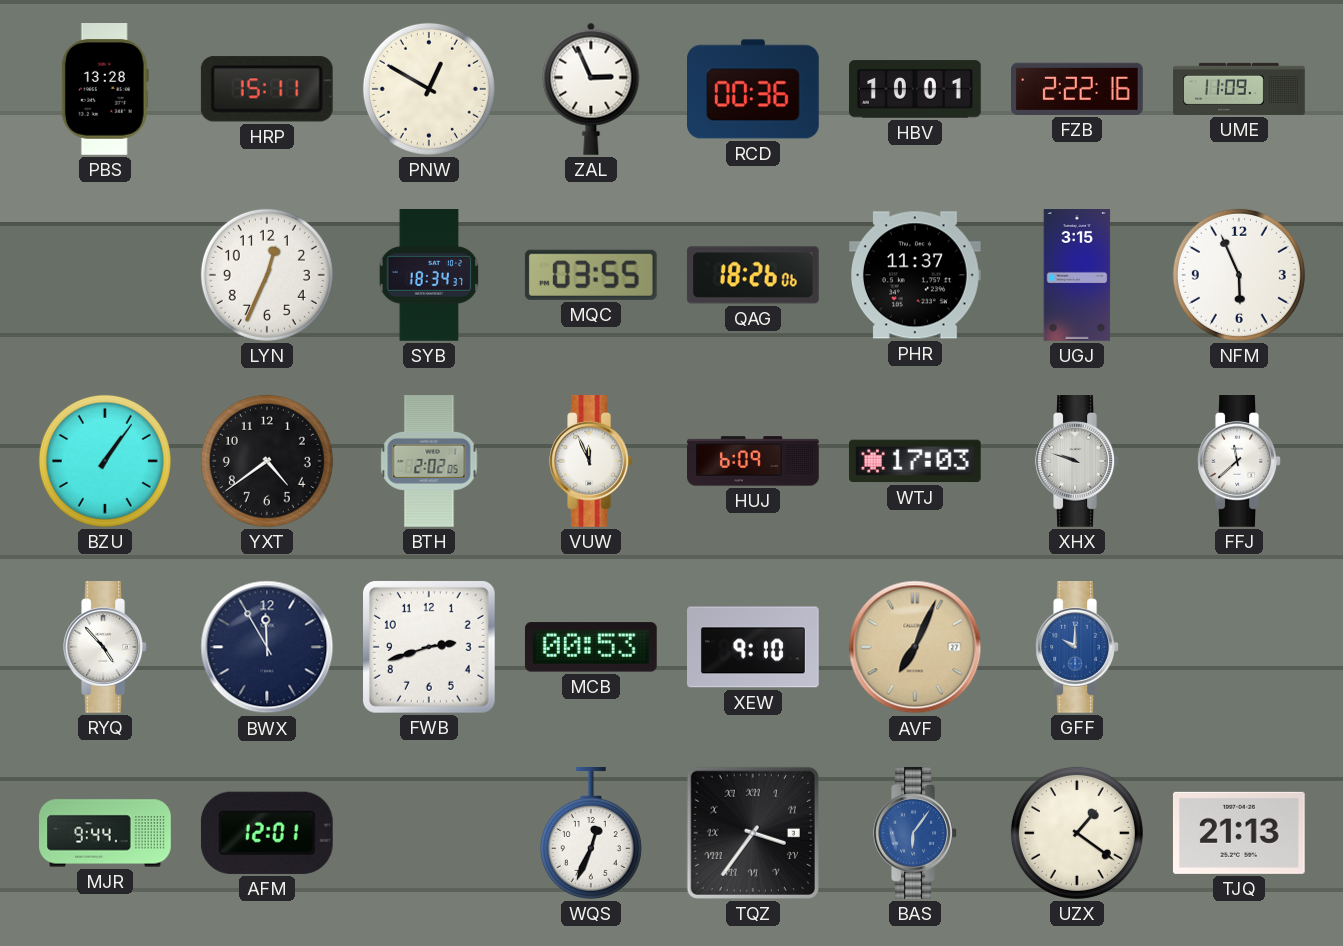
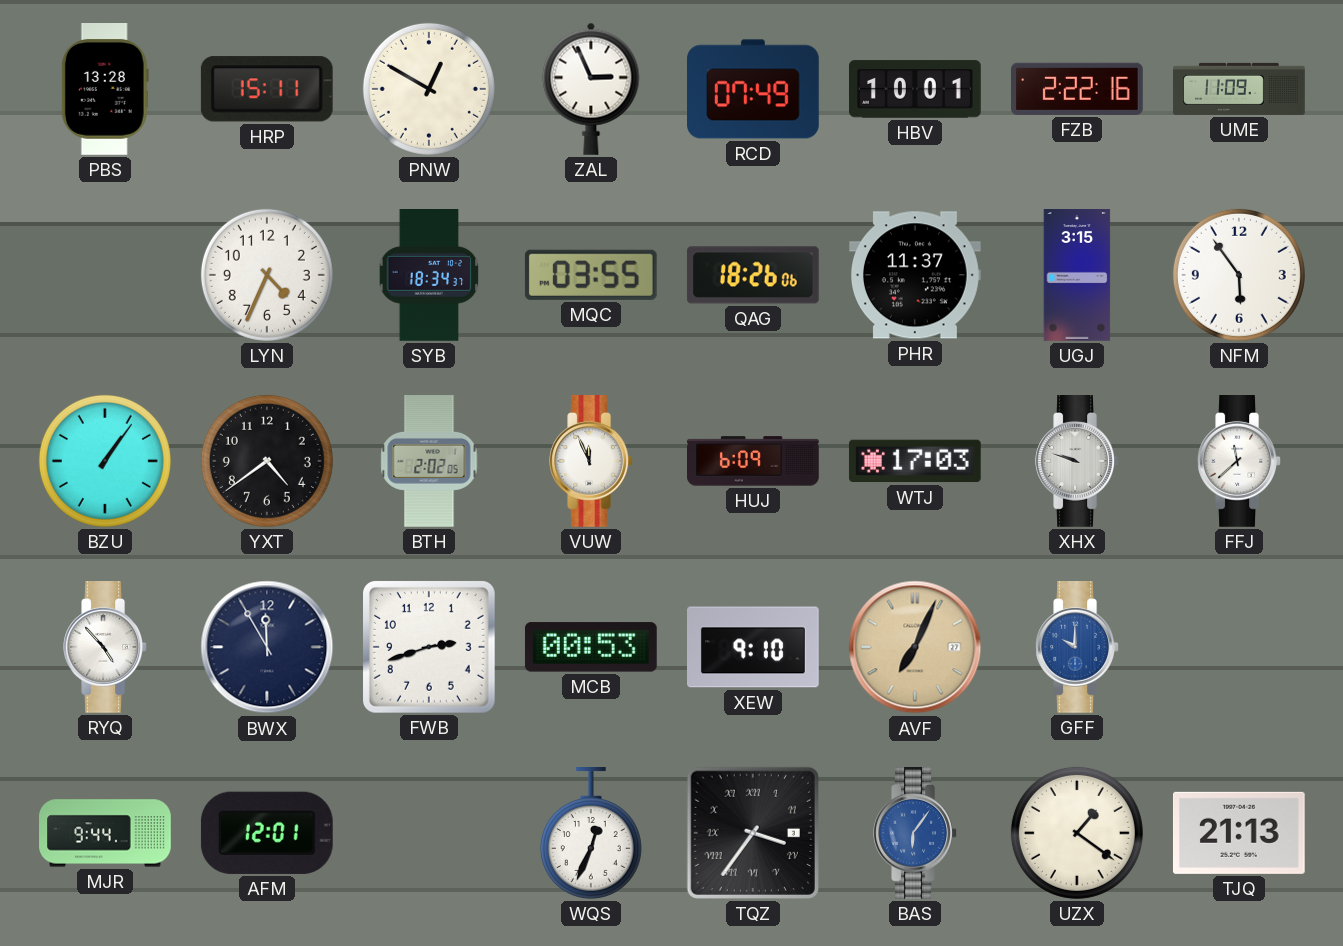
RCD: 00:36 -> 07:49 (754, 89)
LYN: 12:34 -> 4:34 (267, 275)
NFM: 5:56 -> 5:54 (1239, 275)
